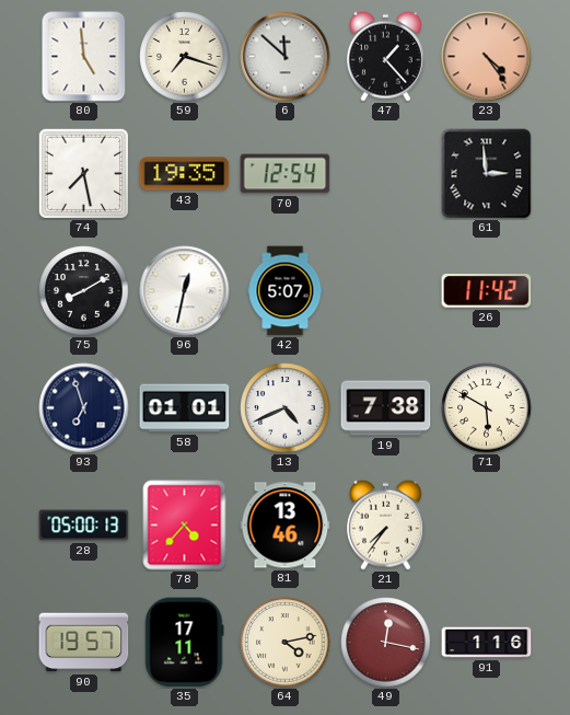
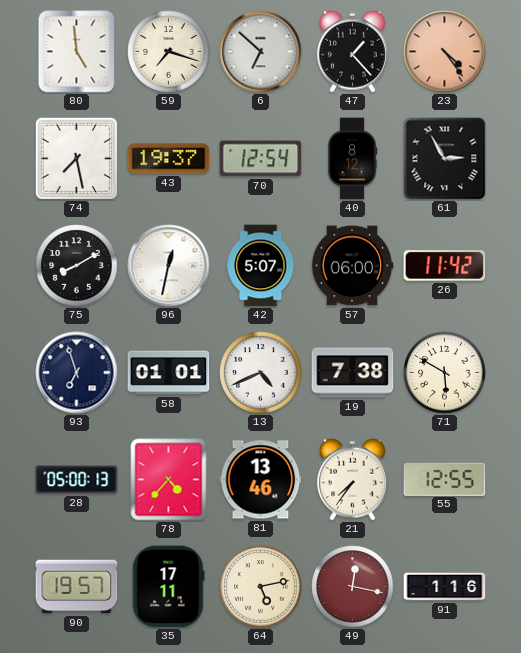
6: 11:52 -> 6:52 (261, 52)
43: 19:35 -> 19:37 (169, 159)
40: none -> 8:12 (352, 159)
61: 2:59 -> 2:55 (445, 159)
57: none -> 06:00 (352, 266)
55: none -> 12:55 (445, 479)
64: 4:13 -> 5:13 (261, 587)
